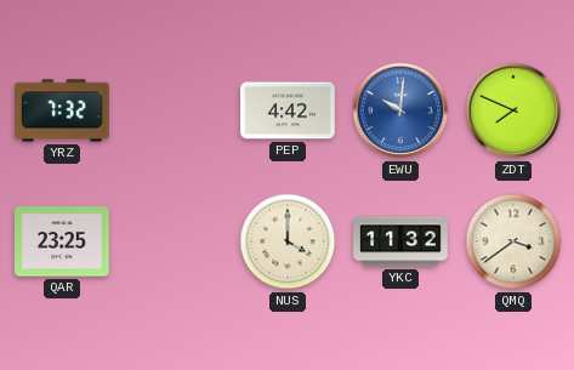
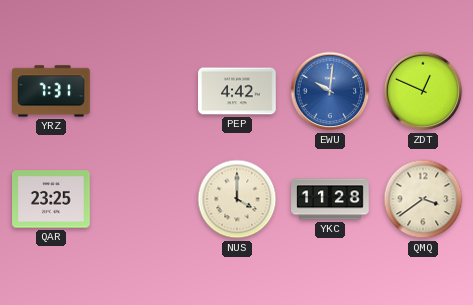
YRZ: 7:32 -> 7:31 (52, 91)
ZDT: 7:49 -> 12:49 (423, 91)
YKC: 11:32 -> 11:28 (330, 199)
